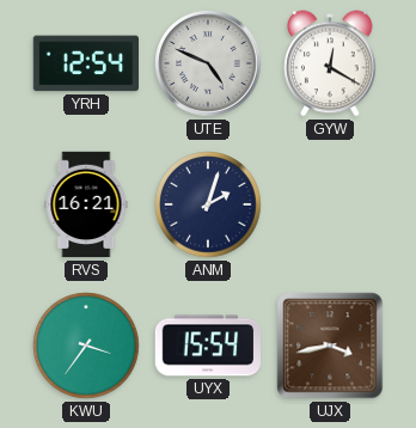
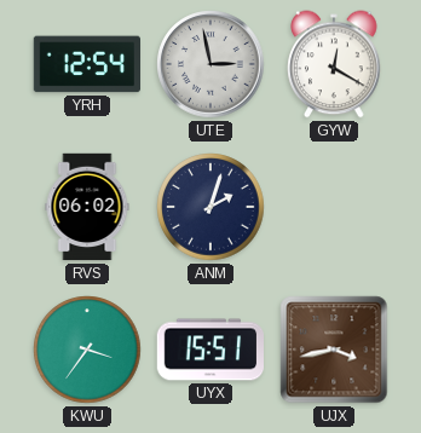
UTE: 4:49 -> 2:58 (211, 64)
RVS: 16:21 -> 06:02 (87, 207)
UYX: 15:54 -> 15:51 (211, 350)
